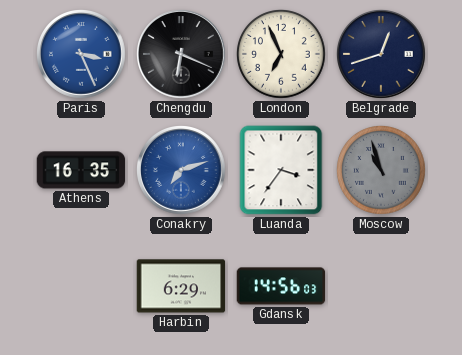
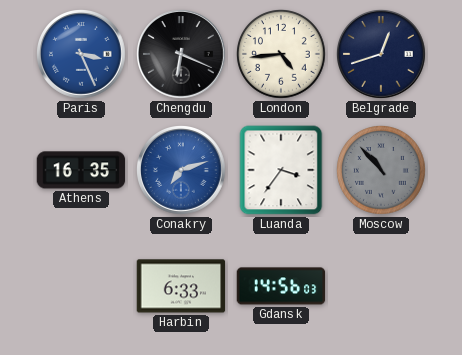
London: 6:56 -> 4:44 (282, 55)
Moscow: 10:57 -> 10:53 (382, 171)
Harbin: 6:29 -> 6:33 (181, 286)
